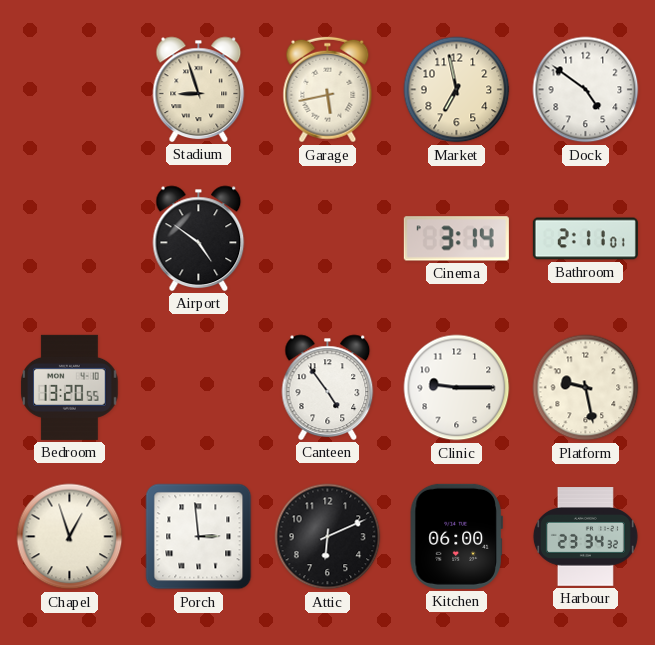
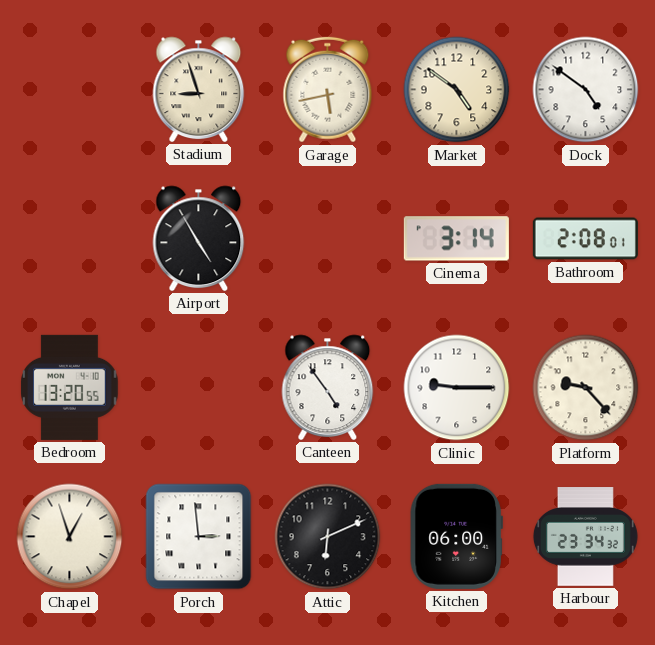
Market: 6:58 -> 4:51 (457, 90)
Airport: 4:51 -> 4:55 (199, 238)
Bathroom: 2:11 -> 2:08 (585, 239)
Platform: 9:28 -> 9:23 (586, 388)
